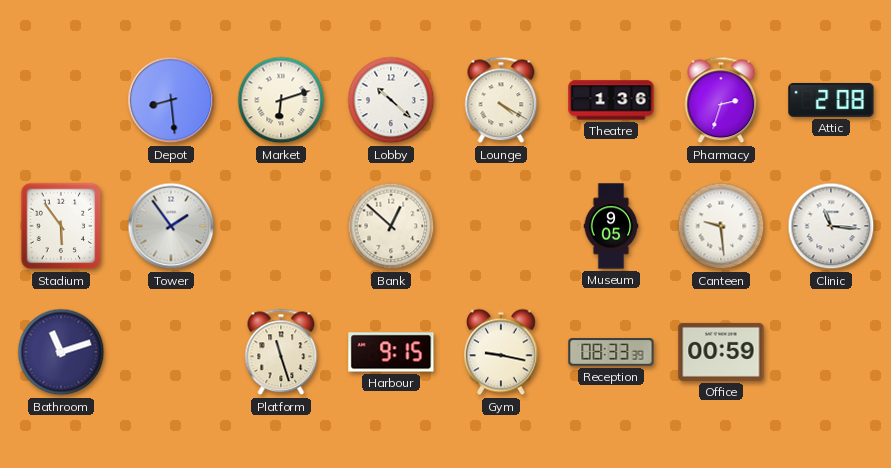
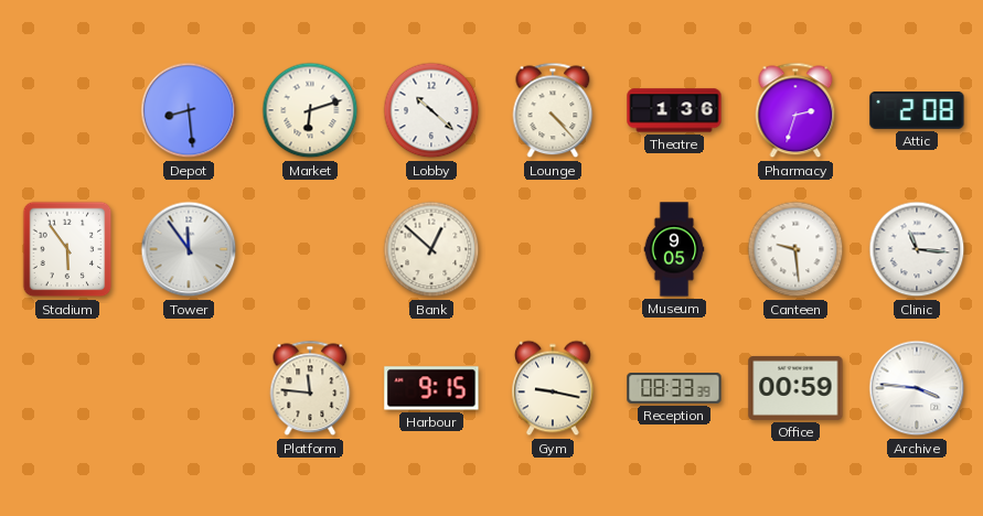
Lounge: 4:20 -> 4:23 (553, 110)
Tower: 1:54 -> 11:54 (189, 249)
Bathroom: 11:12 -> none (61, 352)
Platform: 11:27 -> 11:46 (310, 388)
Archive: none -> 3:46 (917, 388)
